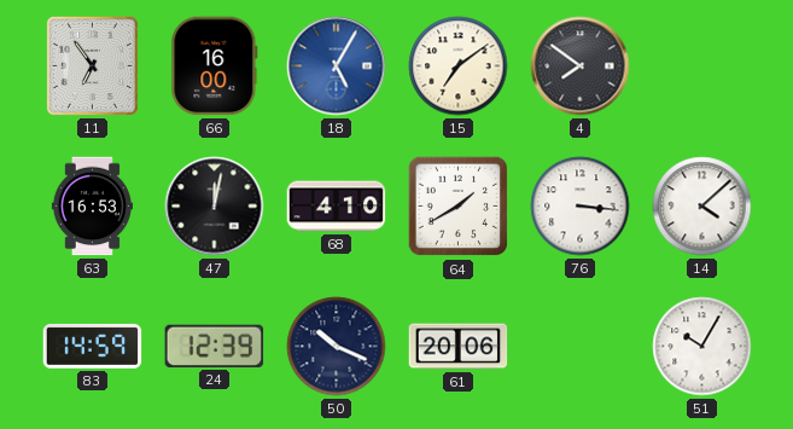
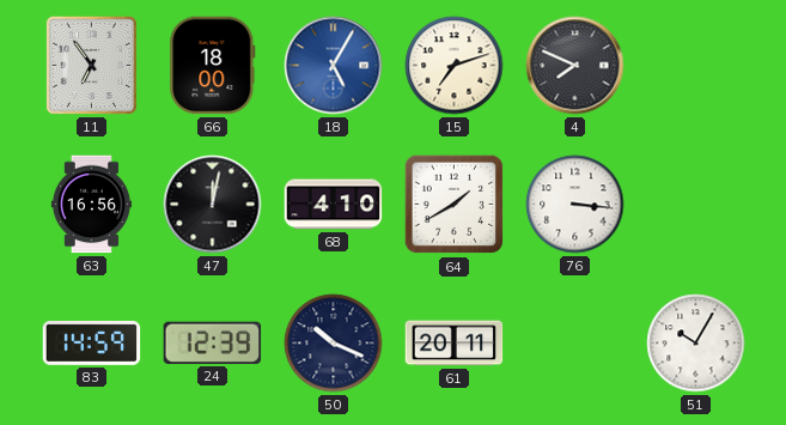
66: 16:00 -> 18:00 (213, 66)
15: 7:09 -> 7:12 (455, 66)
4: 7:51 -> 7:49 (575, 66)
63: 16:53 -> 16:56 (91, 205)
14: 4:08 -> none (702, 207)
61: 20:06 -> 20:11 (455, 344)
